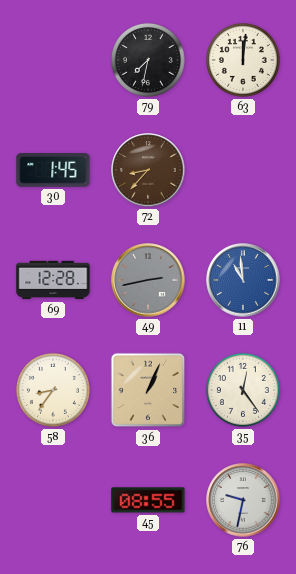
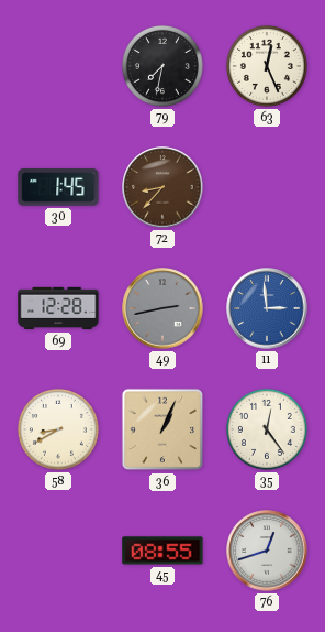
63: 12:01 -> 12:26 (267, 66)
11: 10:59 -> 2:59 (267, 308)
58: 8:36 -> 8:40 (58, 429)
76: 9:32 -> 12:42 (267, 551)
